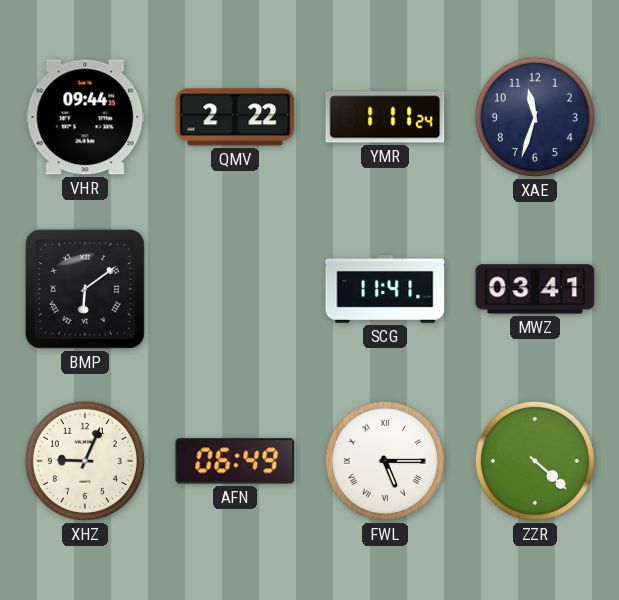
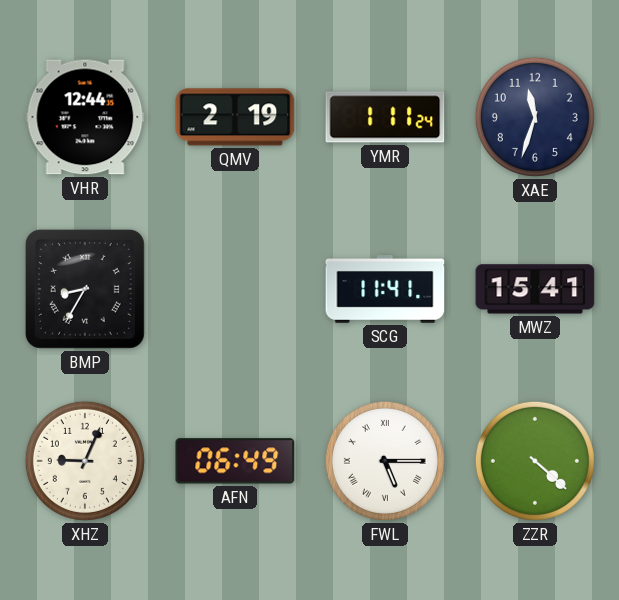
VHR: 09:44 -> 12:44 (85, 117)
QMV: 2:22 -> 2:19 (235, 117)
BMP: 6:09 -> 8:35 (85, 289)
MWZ: 03:41 -> 15:41 (535, 289)
